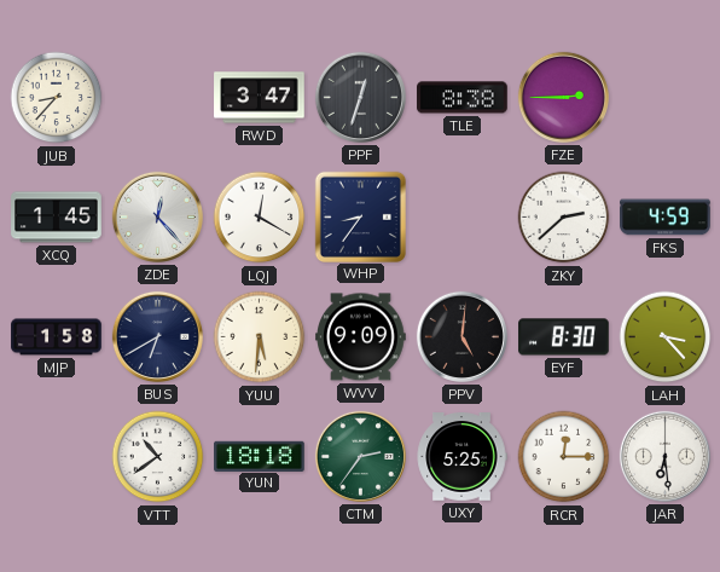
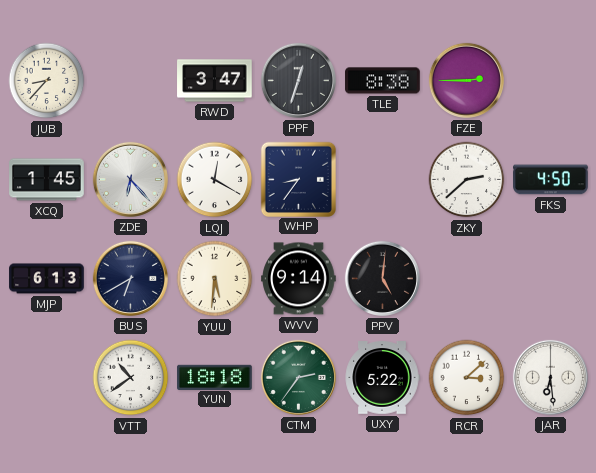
ZDE: 12:23 -> 6:23 (130, 179)
FKS: 4:59 -> 4:50 (551, 180)
MJP: 1:58 -> 6:13 (47, 279)
WVV: 9:09 -> 9:14 (299, 279)
EYF: 8:30 -> none (564, 337)
LAH: 3:23 -> none (666, 337)
UXY: 5:25 -> 5:22 (382, 378)
RCR: 12:15 -> 3:08 (467, 378)
